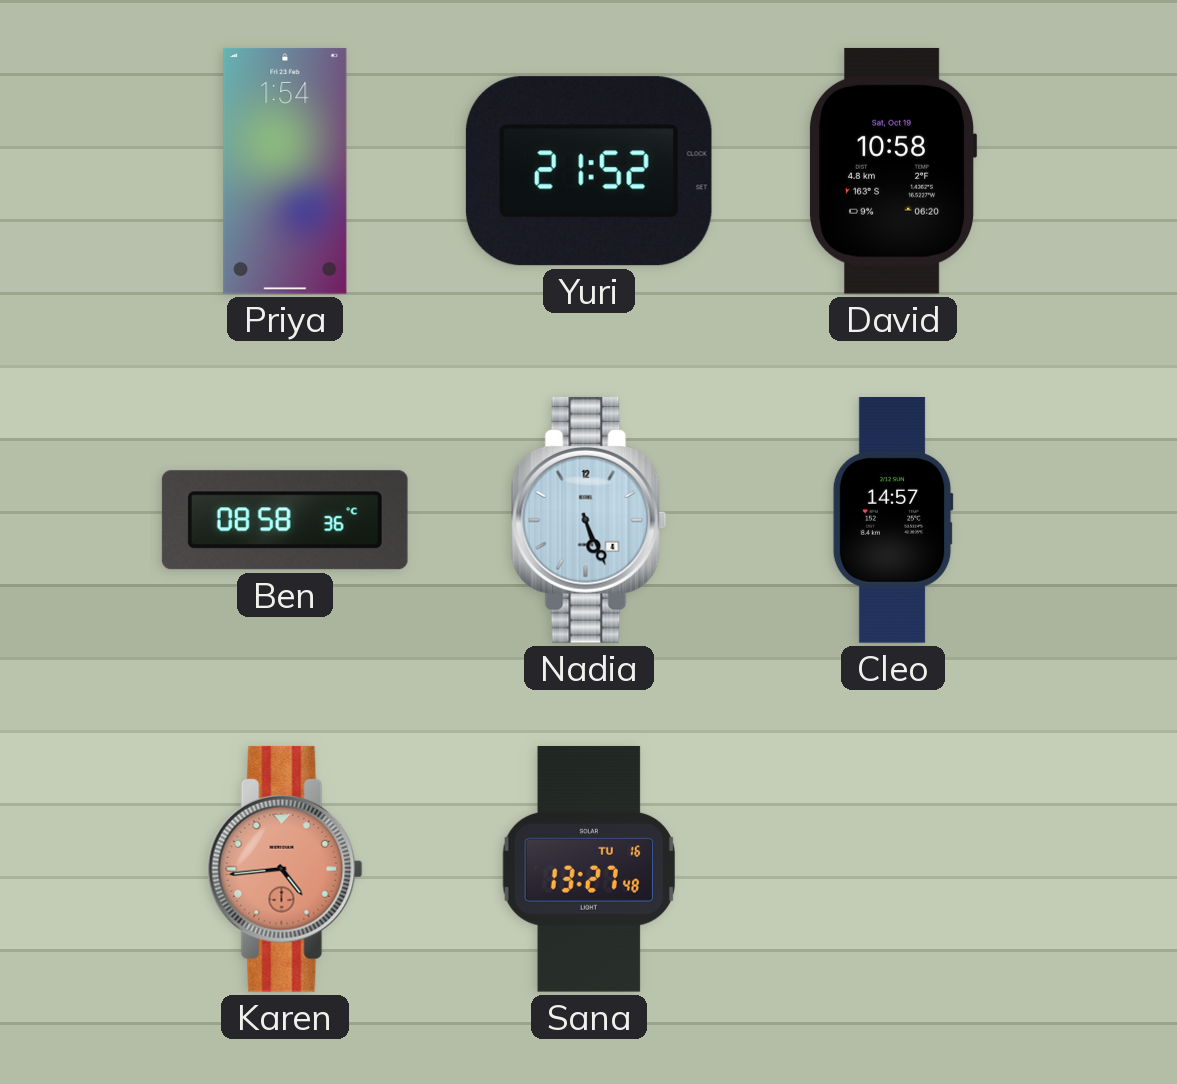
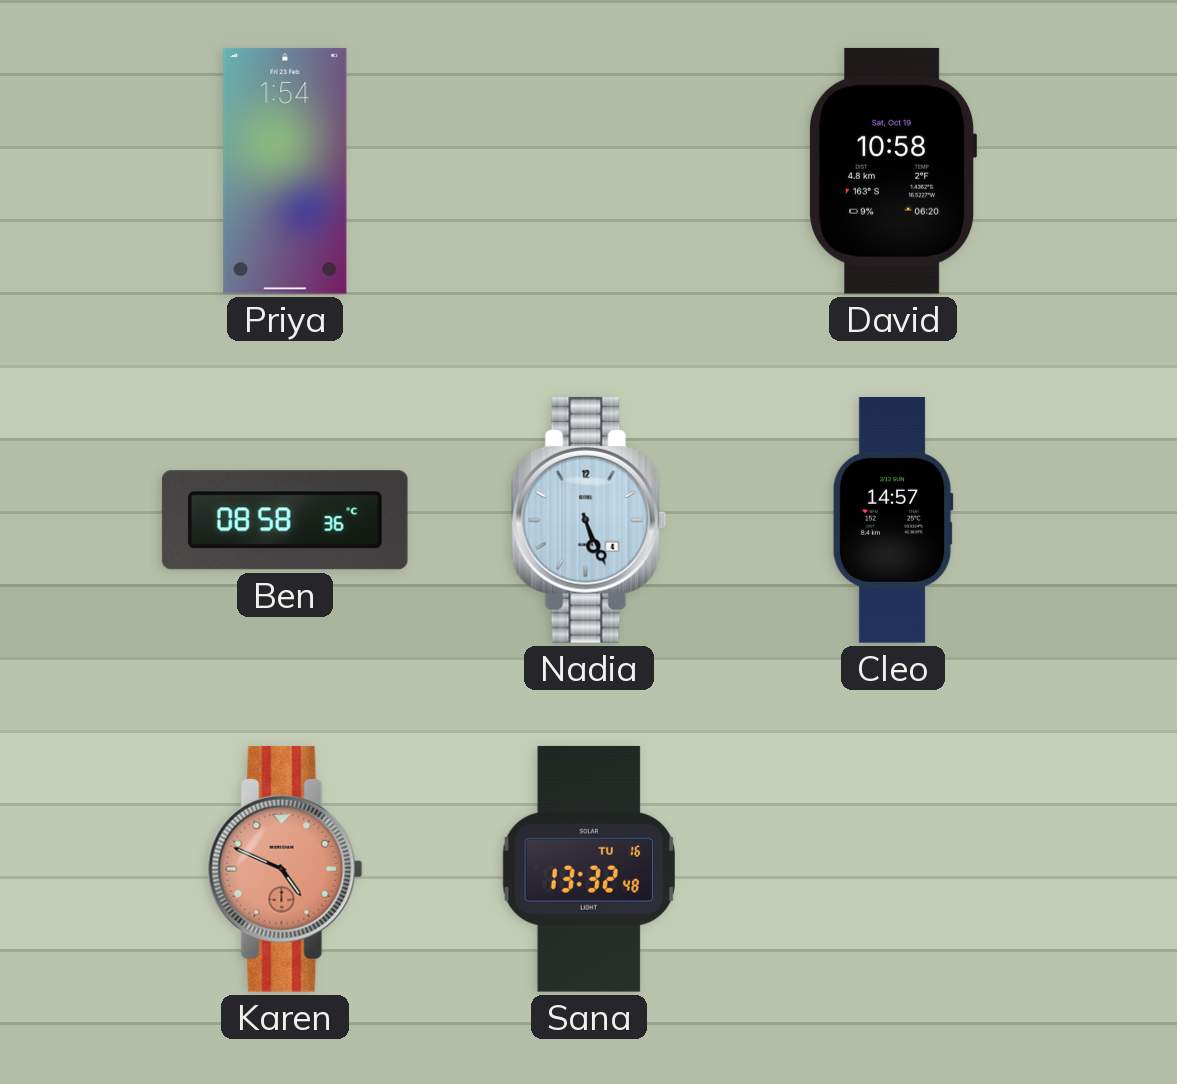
Yuri: 21:52 -> none (589, 171)
Karen: 4:44 -> 4:49 (285, 869)
Sana: 13:27 -> 13:32 (588, 869)
